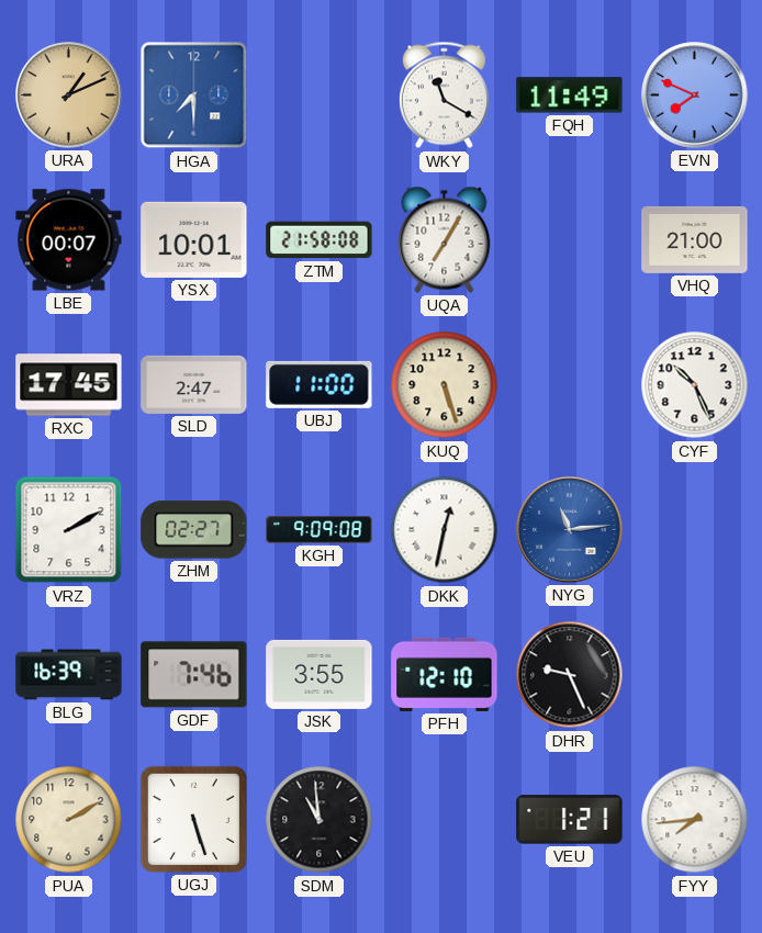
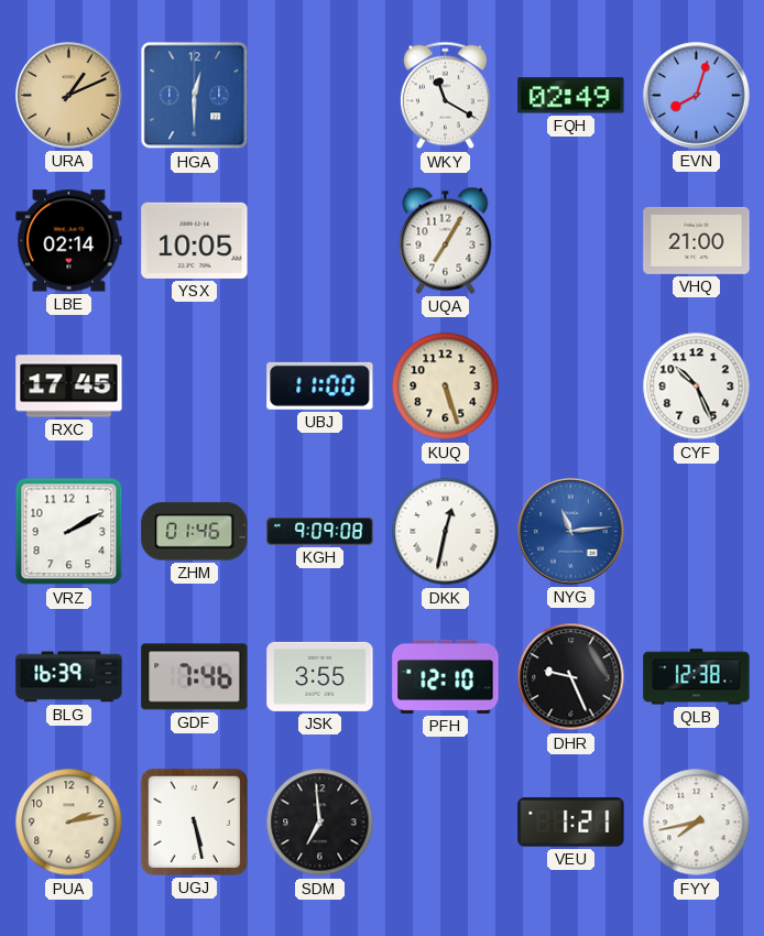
HGA: 7:30 -> 12:30 (195, 96)
FQH: 11:49 -> 02:49 (571, 96)
EVN: 7:49 -> 8:03 (697, 96)
LBE: 00:07 -> 02:14 (69, 241)
YSX: 10:01 -> 10:05 (195, 240)
ZTM: 21:58 -> none (320, 240)
SLD: 2:47 -> none (194, 384)
ZHM: 02:27 -> 01:46 (195, 532)
QLB: none -> 12:38 (697, 677)
PUA: 2:10 -> 2:13 (69, 823)
UGJ: 5:27 -> 5:28 (194, 821)
SDM: 10:59 -> 6:59 (320, 823)
FYY: 7:44 -> 7:43 (697, 823)
